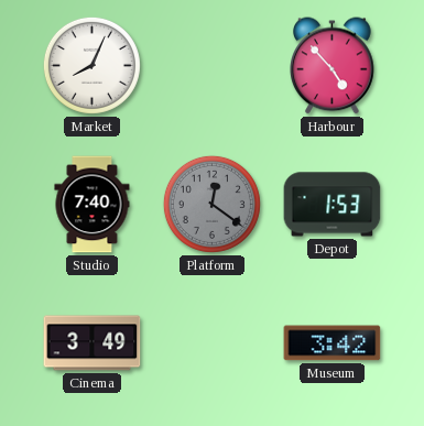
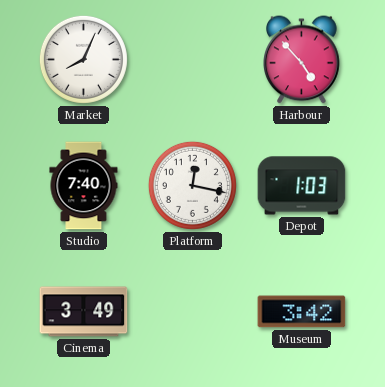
Platform: 12:21 -> 12:17 (192, 185)
Platform dial: grey -> white (192, 185)
Depot: 1:53 -> 1:03 (302, 186)
